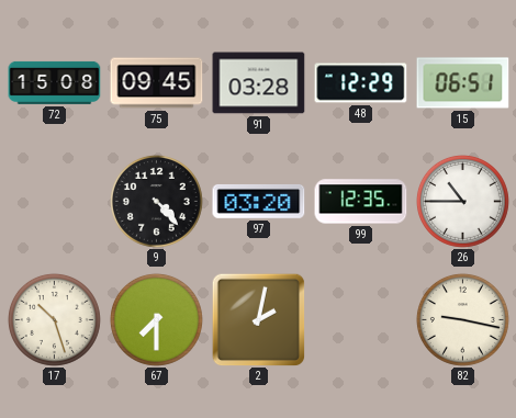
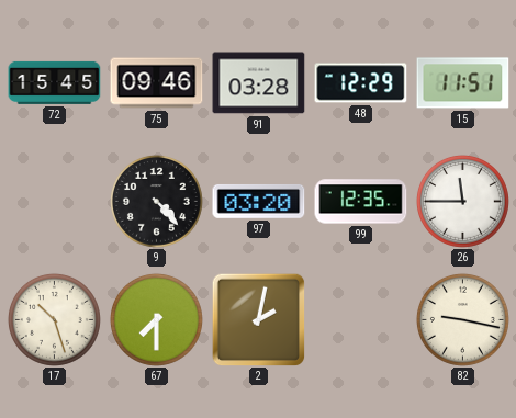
72: 15:08 -> 15:45 (55, 82)
75: 09:45 -> 09:46 (157, 83)
15: 06:51 -> 11:51 (463, 83)
26: 10:45 -> 11:45 (462, 201)
